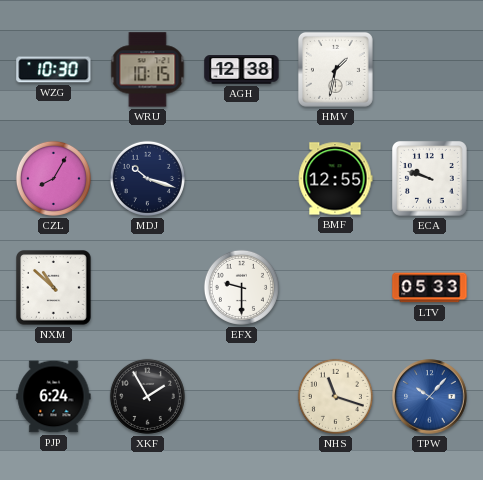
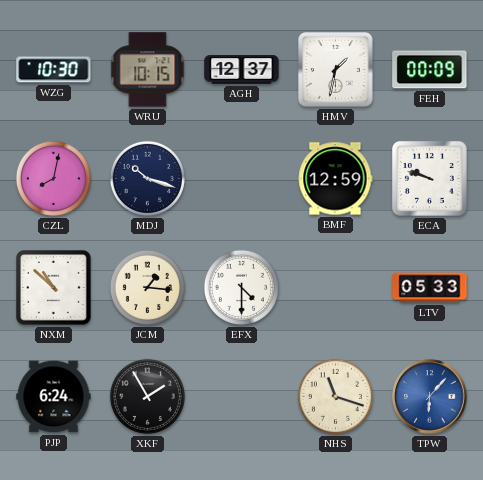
AGH: 12:38 -> 12:37 (242, 70)
FEH: none -> 00:09 (430, 70)
CZL: 8:05 -> 8:02 (53, 178)
BMF: 12:55 -> 12:59 (335, 179)
JCM: none -> 1:16 (147, 287)
EFX: 9:30 -> 4:30 (241, 287)
TPW: 10:07 -> 6:07 (430, 397)
